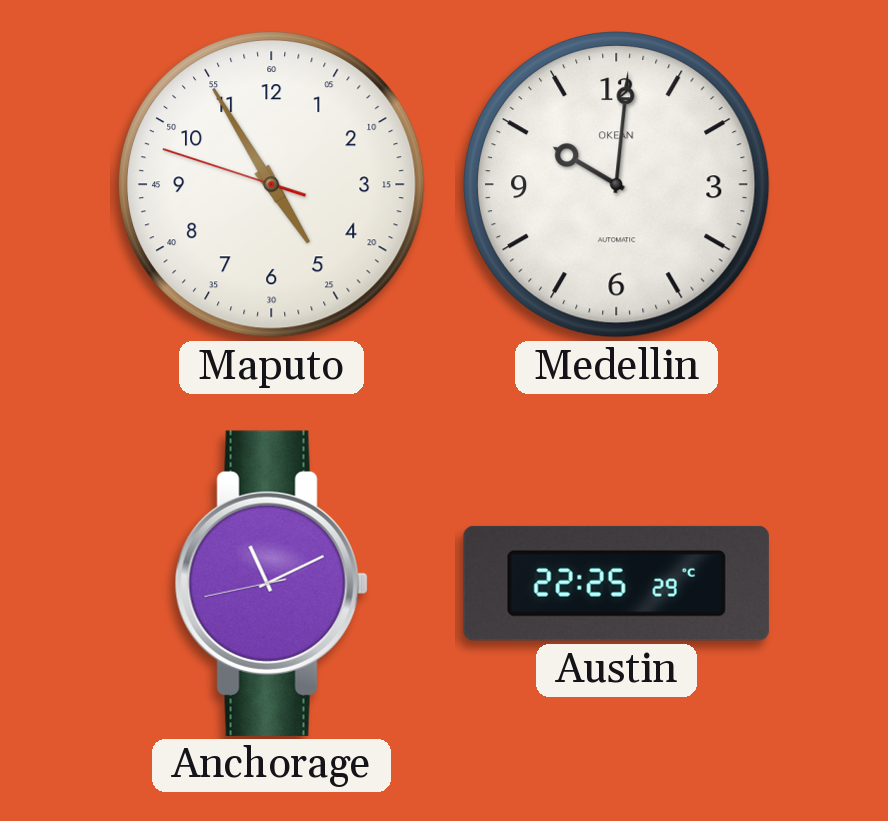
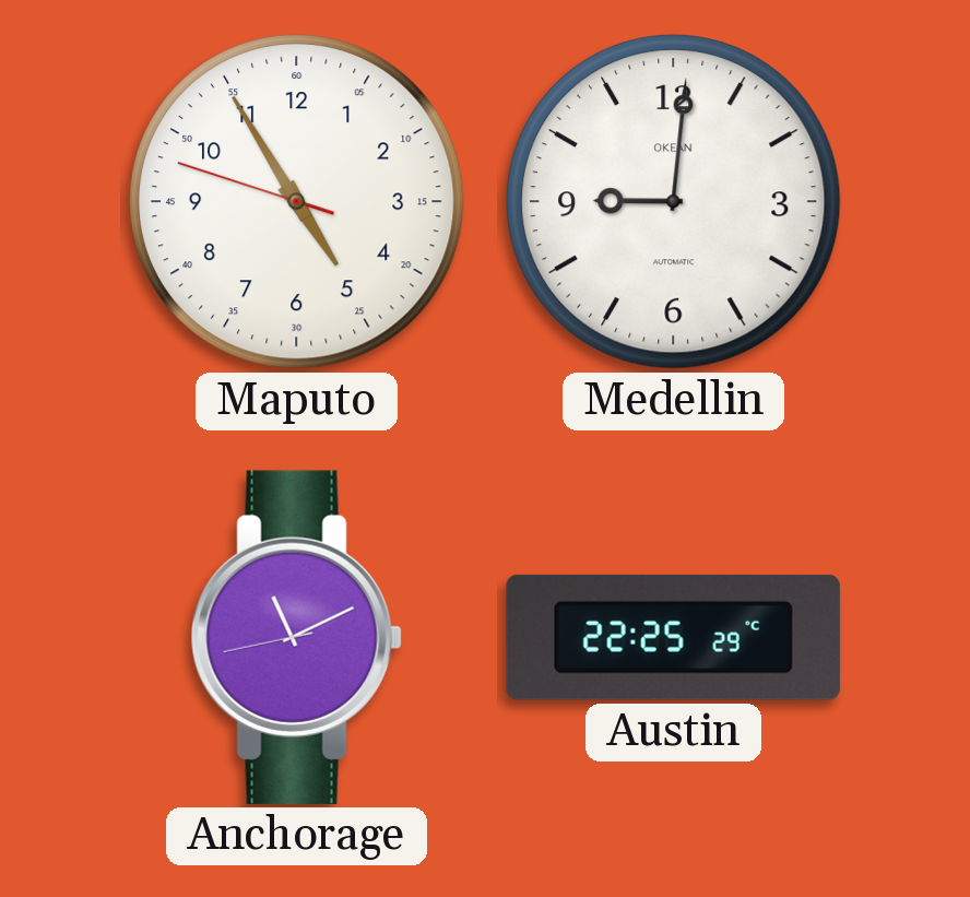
Medellin: 10:01 -> 9:01 (674, 202)
